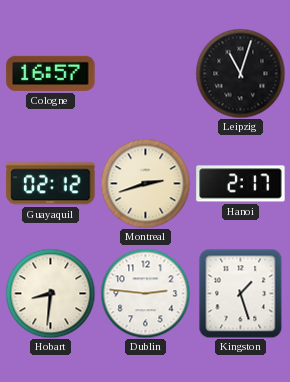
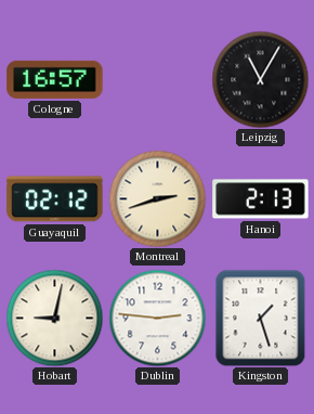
Leipzig: 11:03 -> 11:05 (260, 79)
Hanoi: 2:17 -> 2:13 (261, 199)
Hobart: 8:31 -> 9:02 (54, 318)
